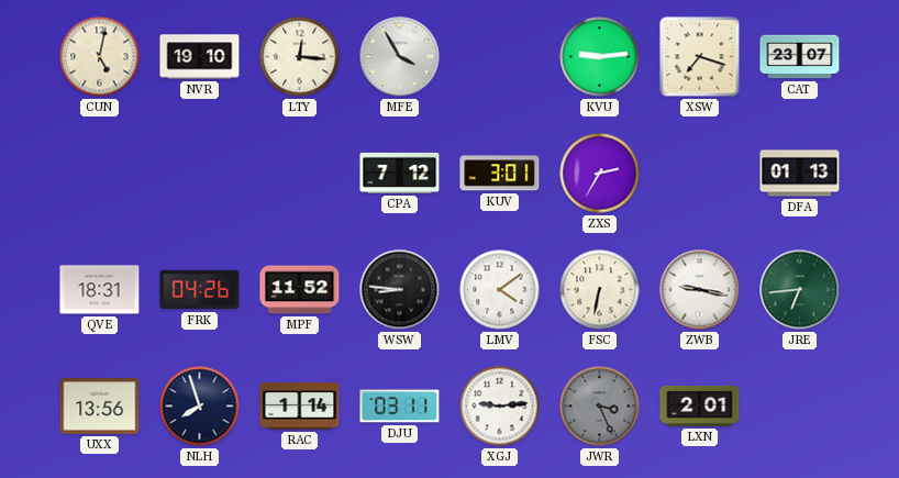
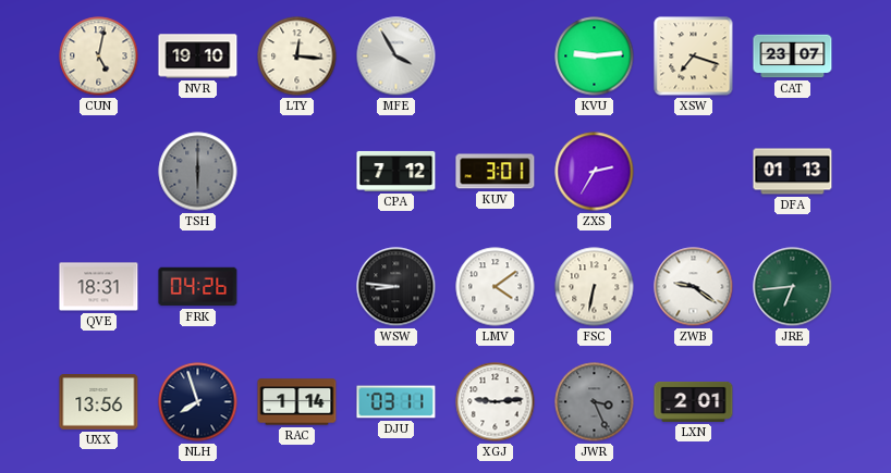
TSH: none -> 6:00 (198, 172)
MPF: 11:52 -> none (300, 290)
ZWB: 9:17 -> 9:21 (694, 287)
